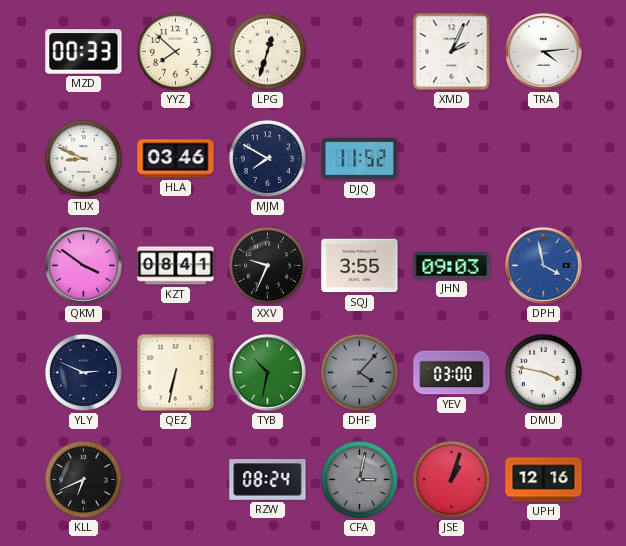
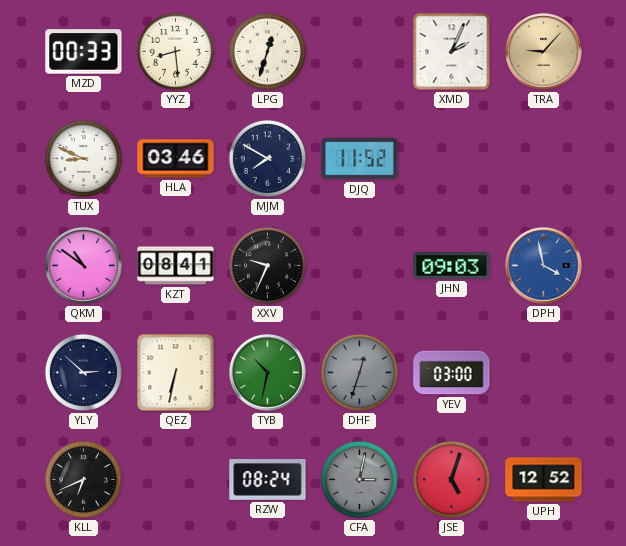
YYZ: 7:52 -> 8:29 (175, 51)
TRA: 4:14 -> 9:07 (544, 52)
TRA dial: white -> champagne (544, 52)
QKM: 3:51 -> 10:51 (84, 266)
SQJ: 3:55 -> none (360, 266)
YLY: 2:49 -> 2:52 (83, 372)
DHF: 4:07 -> 12:33 (359, 372)
DMU: 3:47 -> none (543, 372)
JSE: 1:03 -> 5:03 (451, 479)
UPH: 12:16 -> 12:52 (544, 480)
